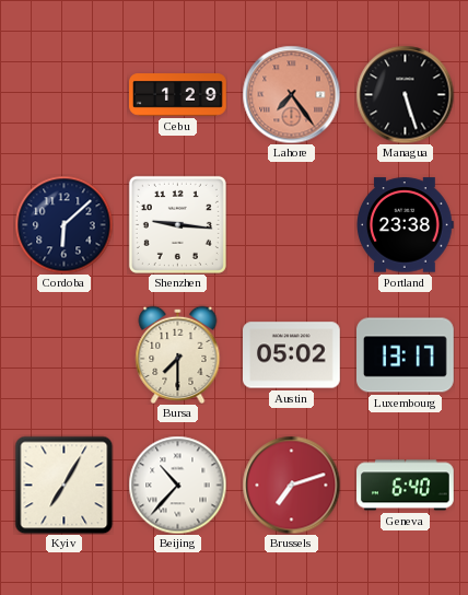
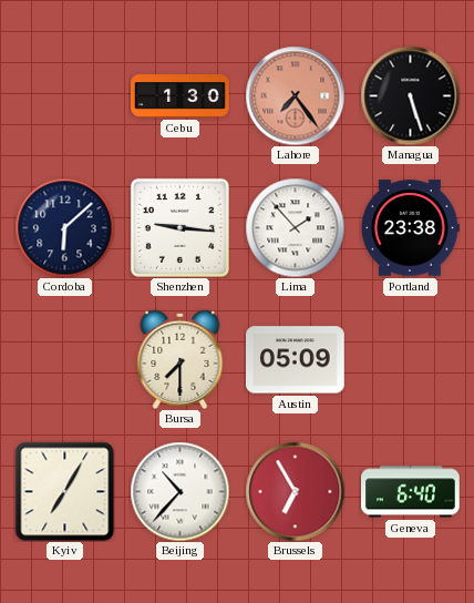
Cebu: 1:29 -> 1:30 (181, 96)
Lima: none -> 1:53 (295, 227)
Austin: 05:02 -> 05:09 (296, 360)
Luxembourg: 13:17 -> none (406, 355)
Brussels: 7:12 -> 6:55 (295, 491)
